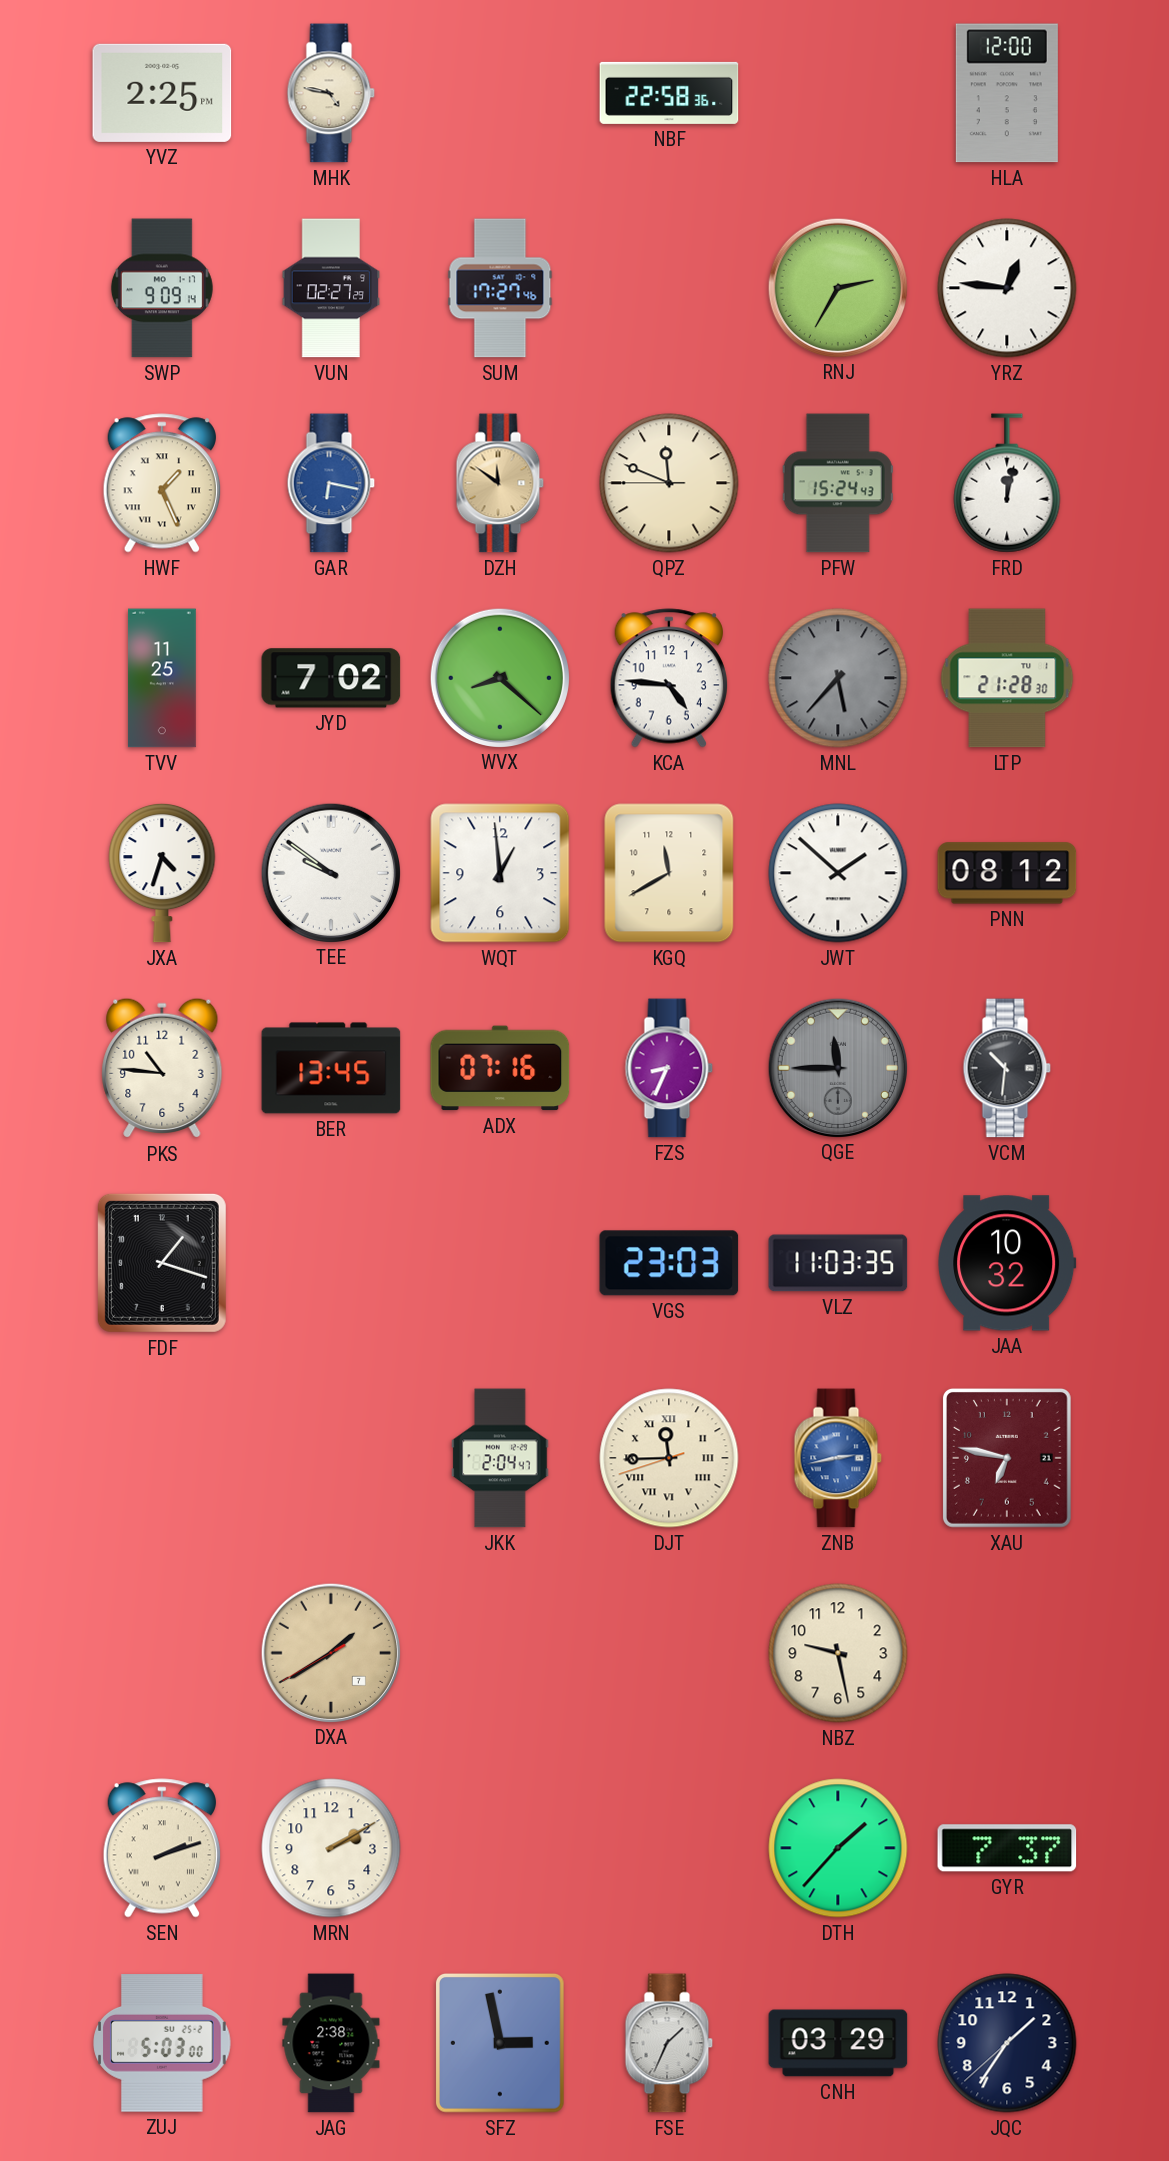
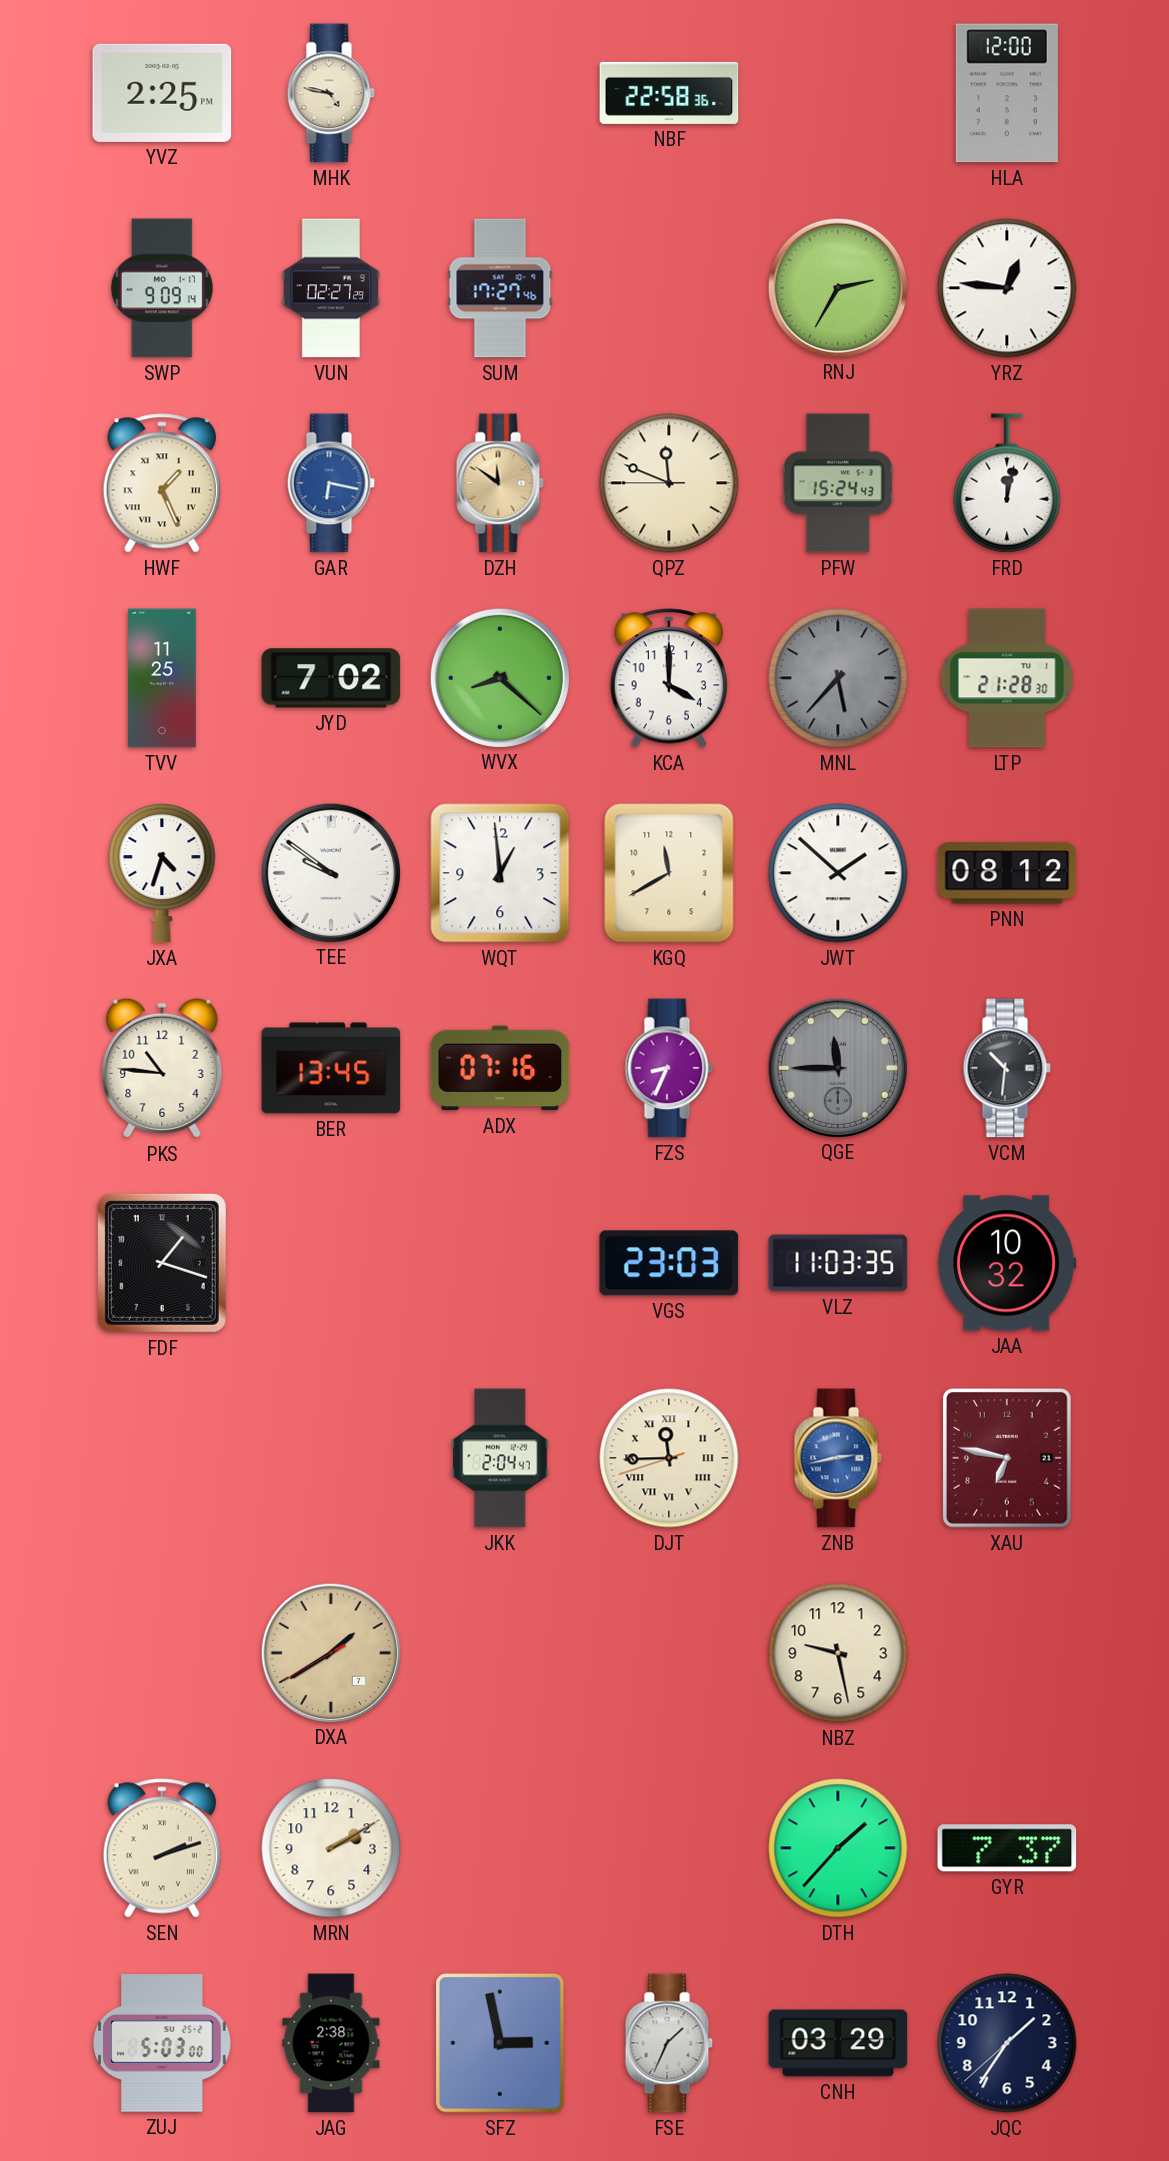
KCA: 4:46 -> 4:00 (668, 678)
